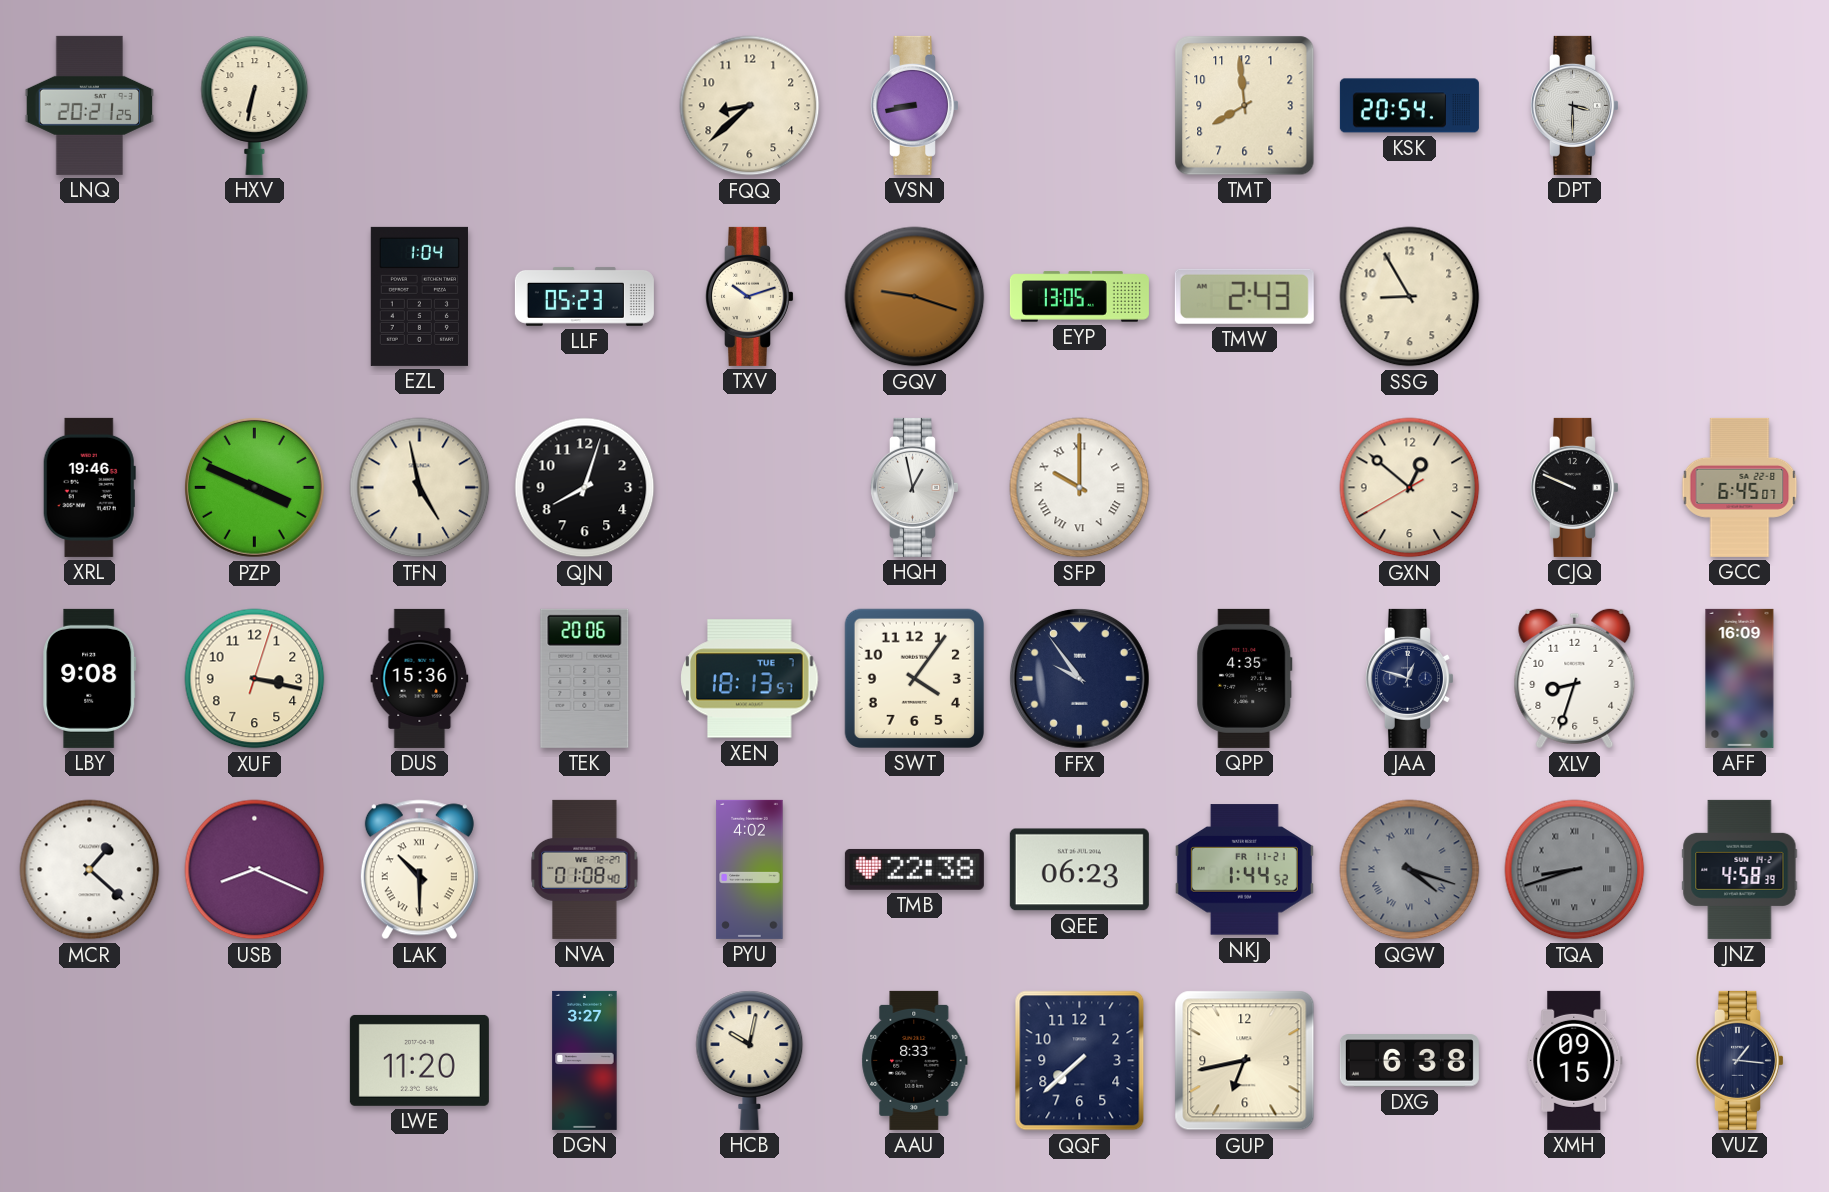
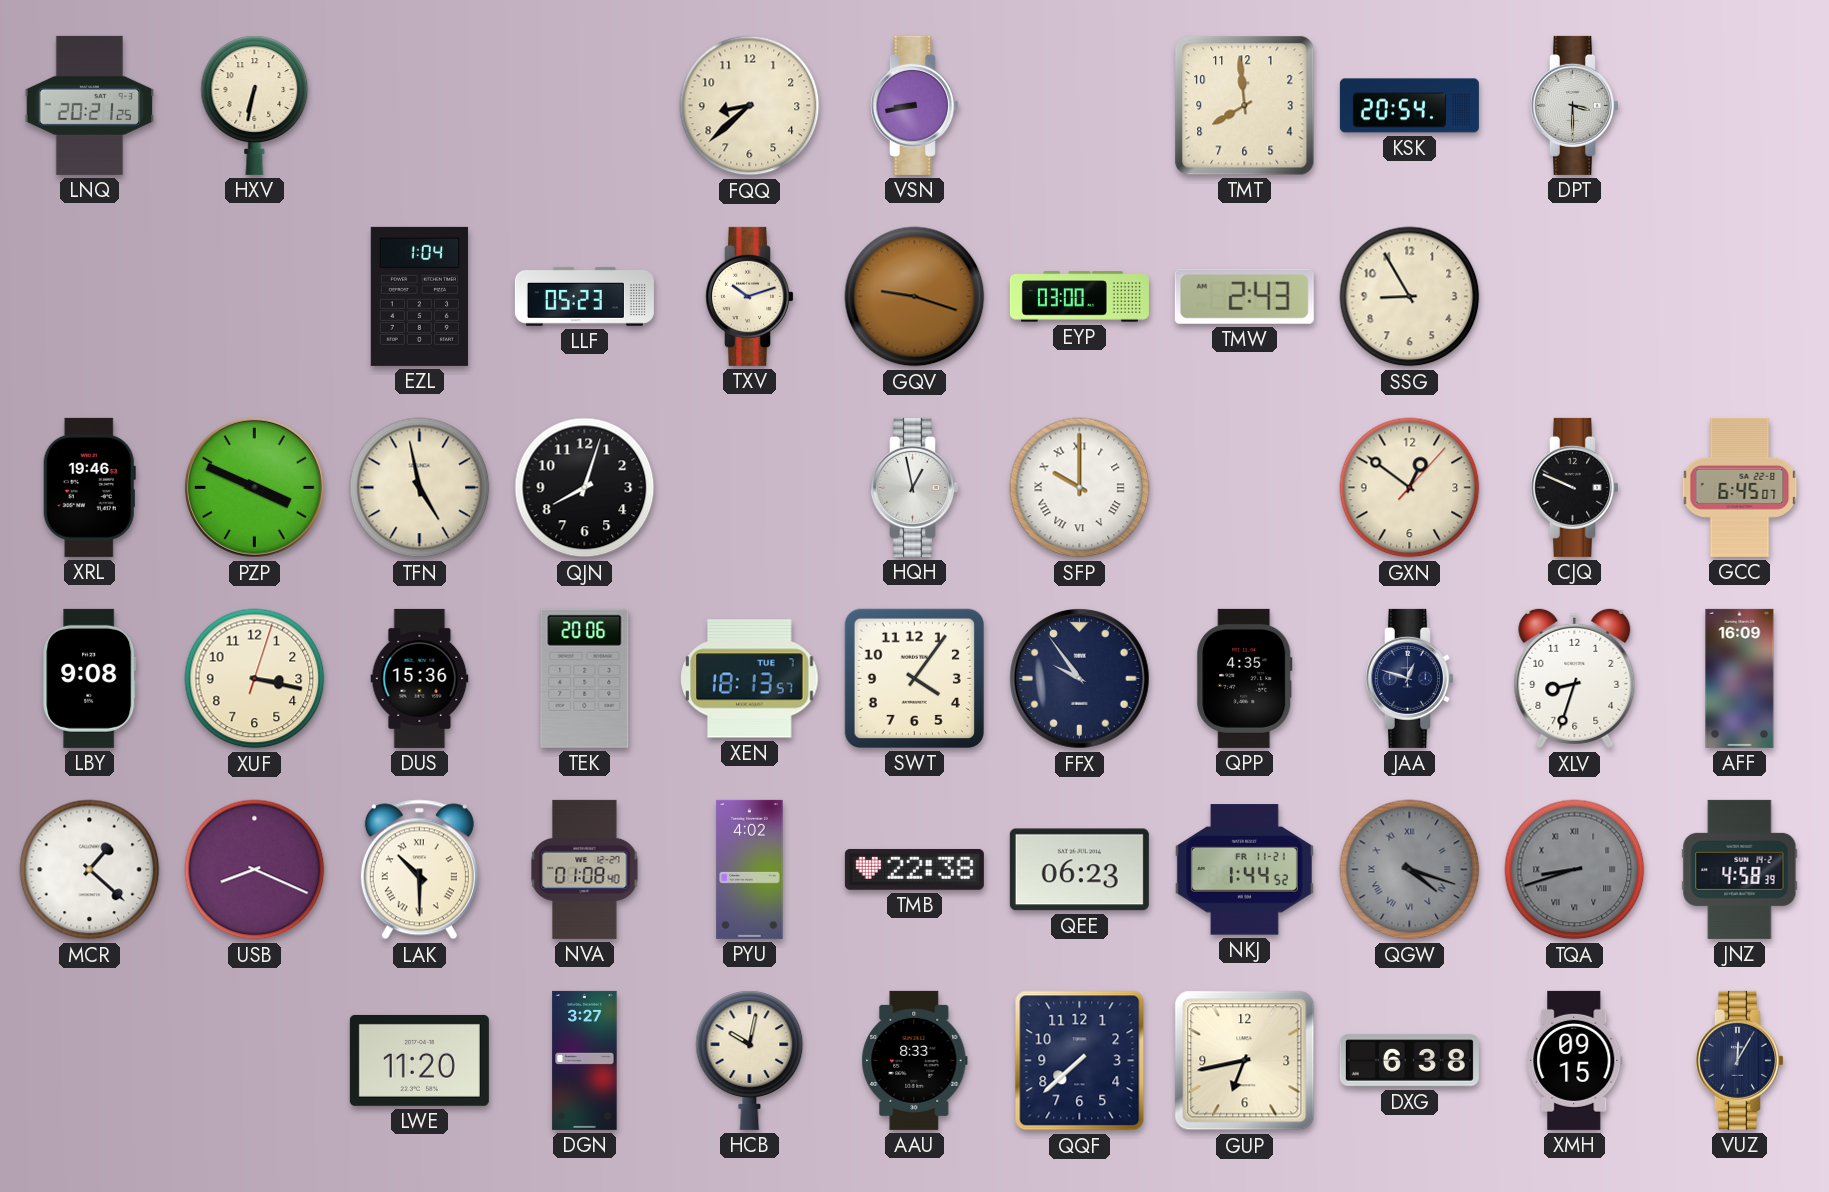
EYP: 13:05 -> 03:00 (1079, 297)
GXN: 12:51:40 -> 12:51:07 (1410, 488)
VUZ: 1:16 -> 12:05 (1739, 1060)
